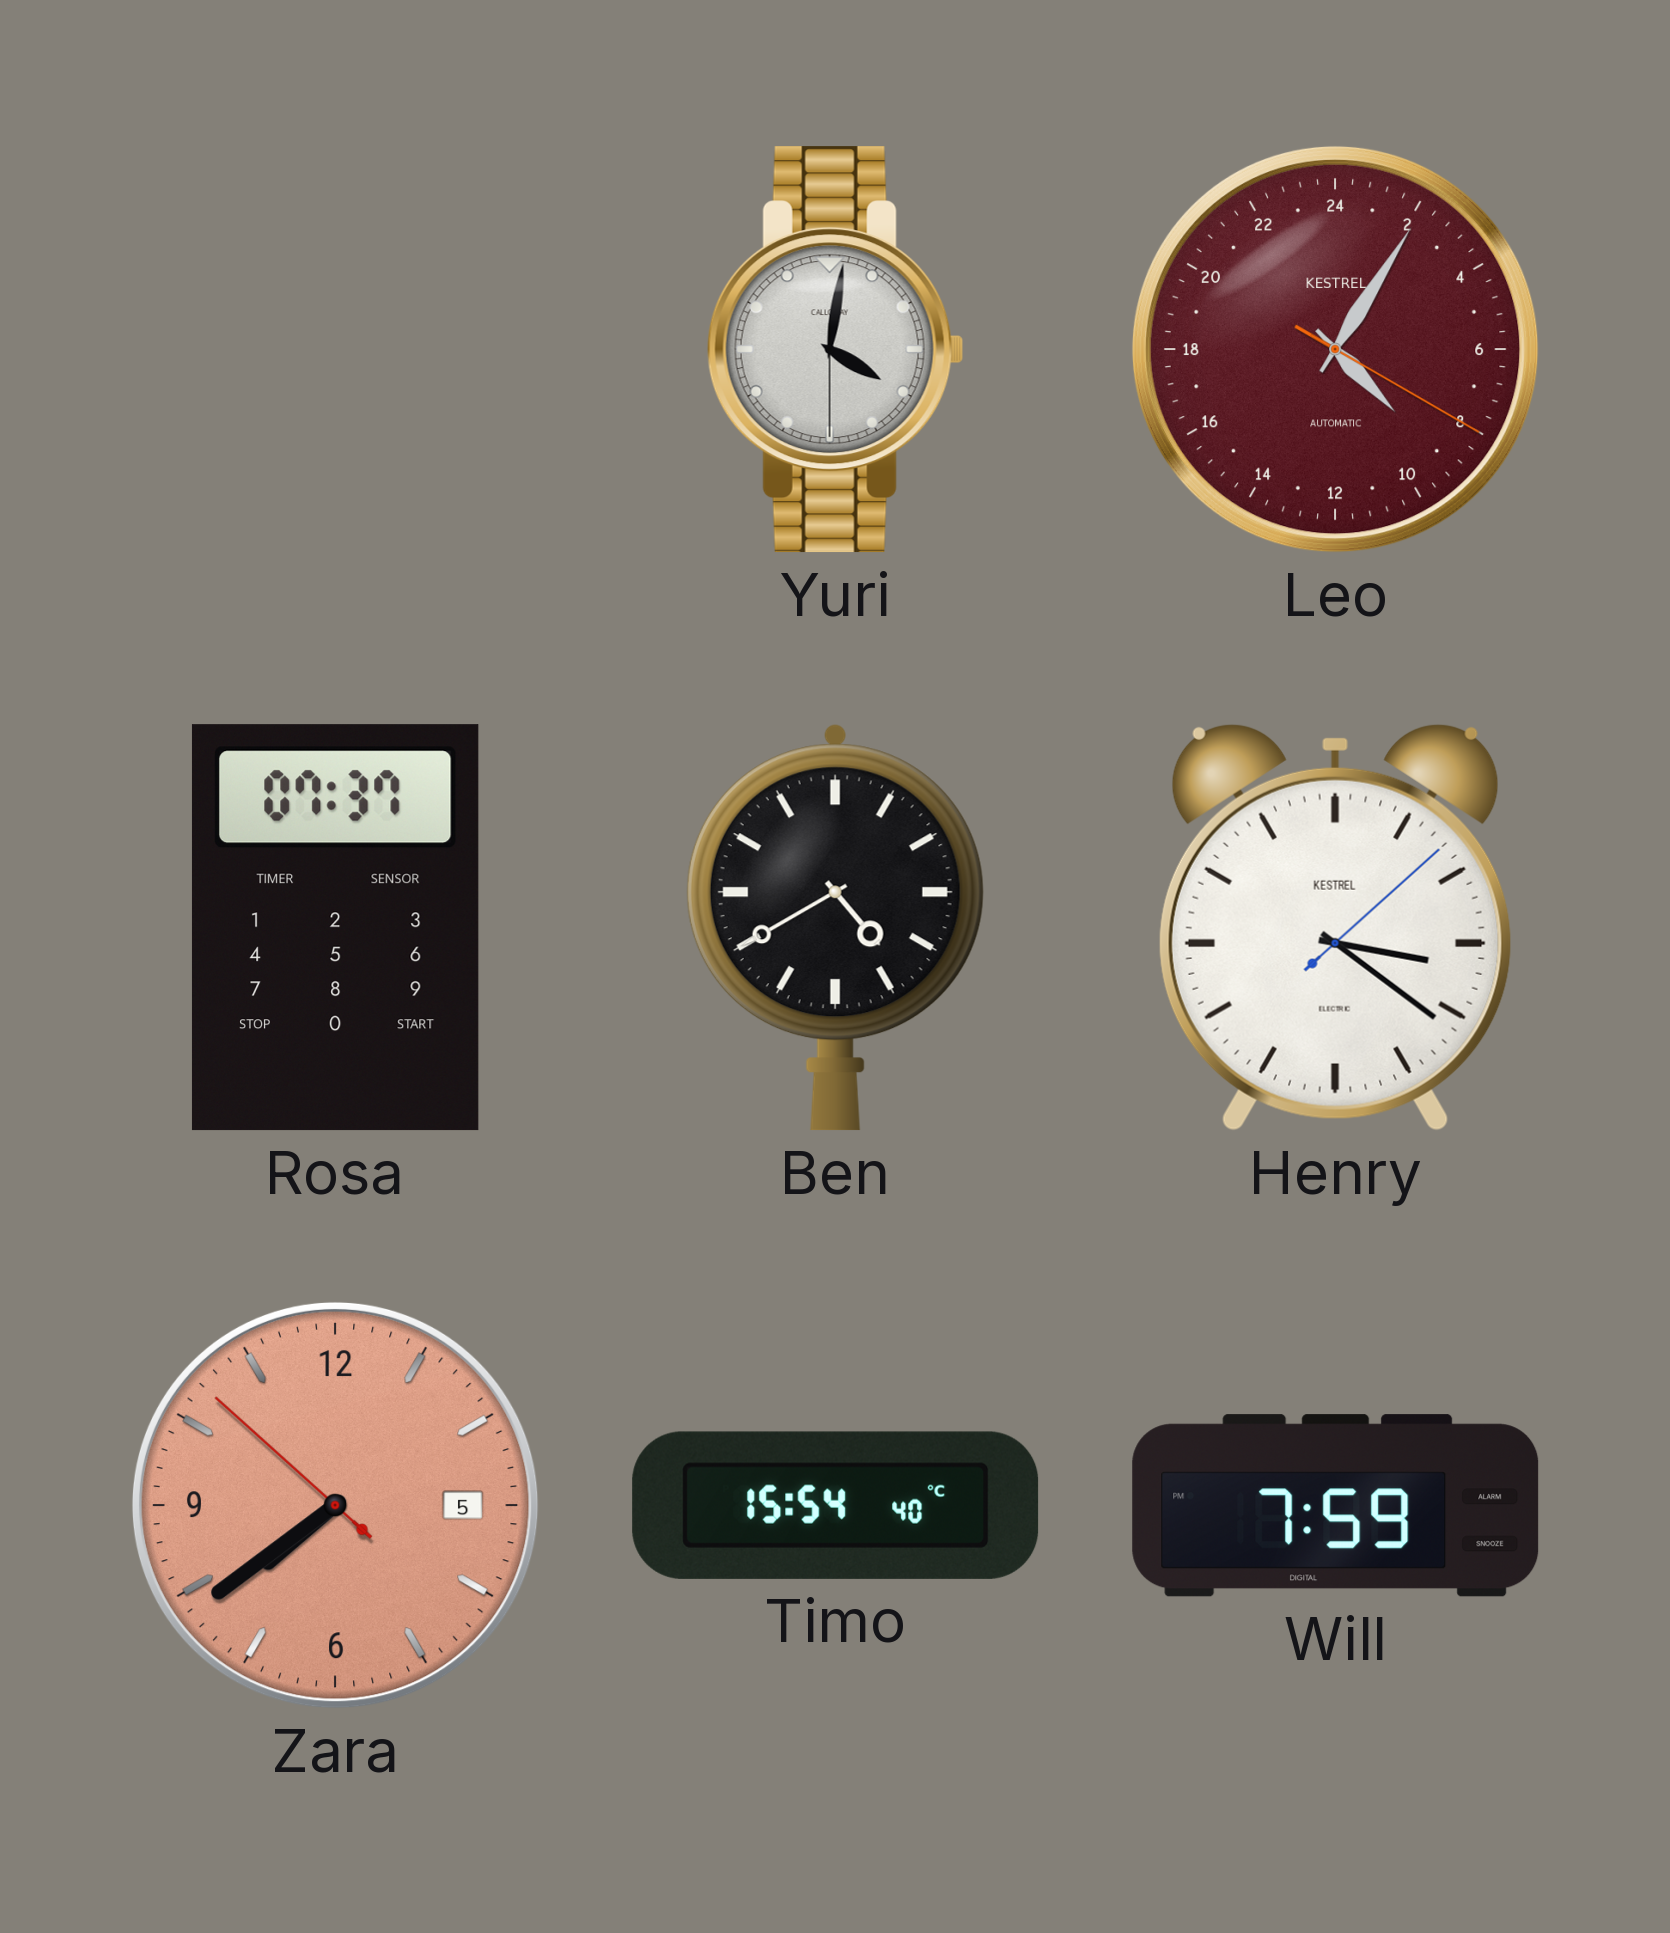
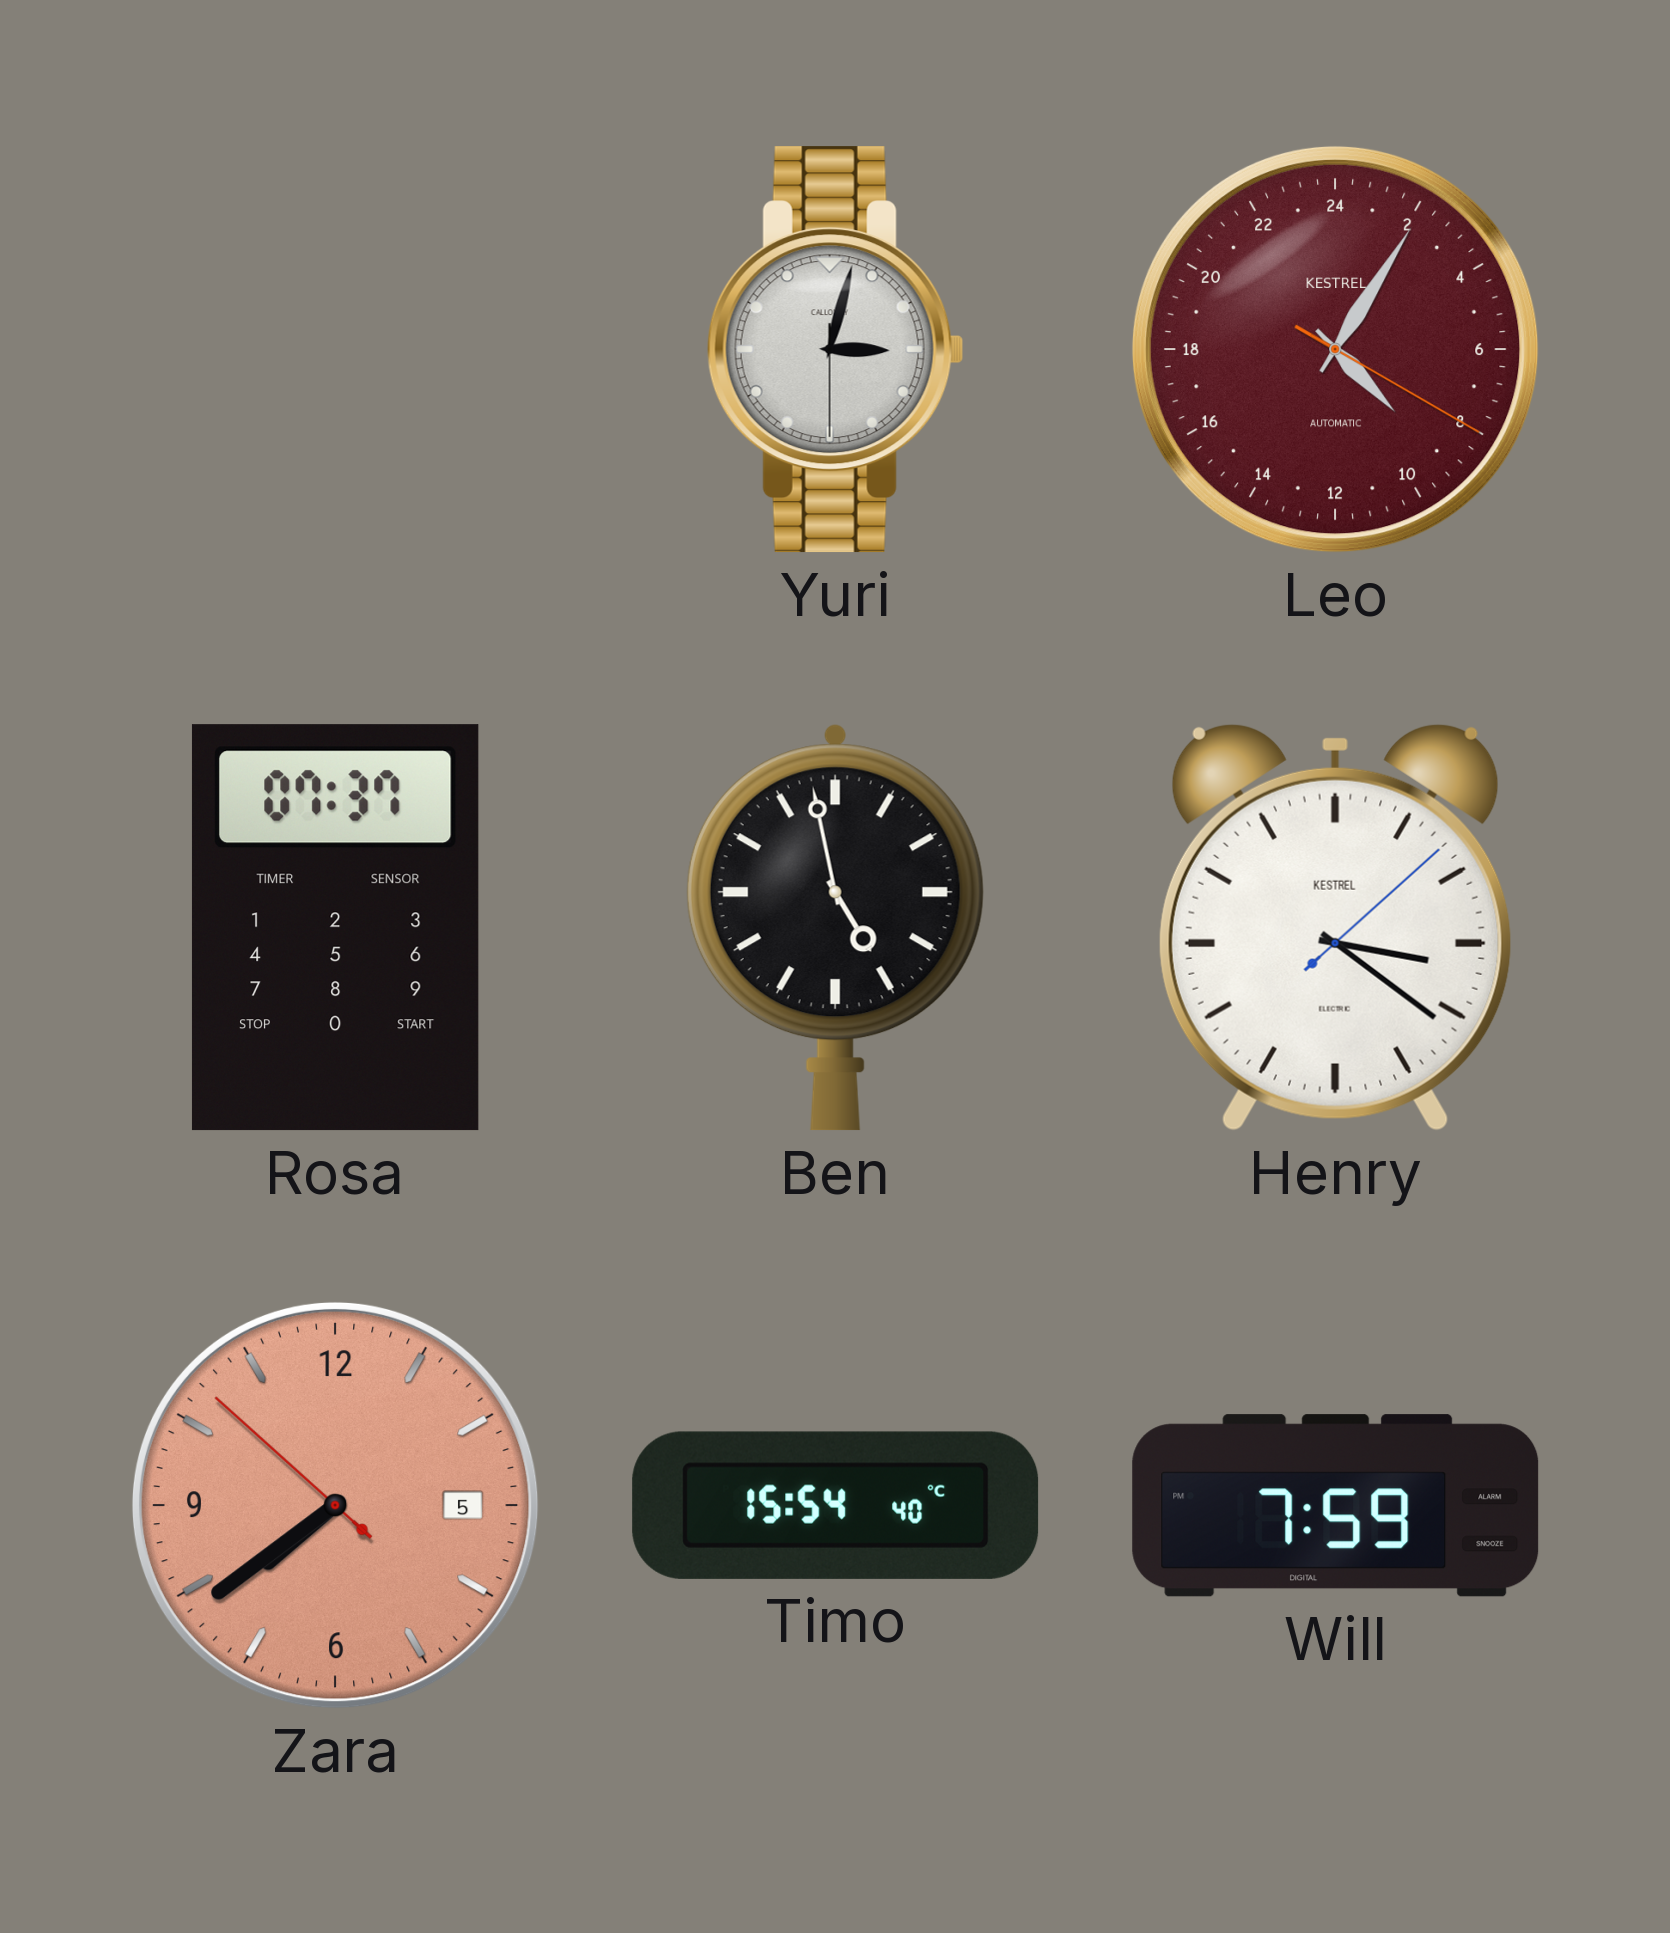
Yuri: 4:01 -> 3:02 (835, 350)
Ben: 4:40 -> 4:58 (835, 927)
